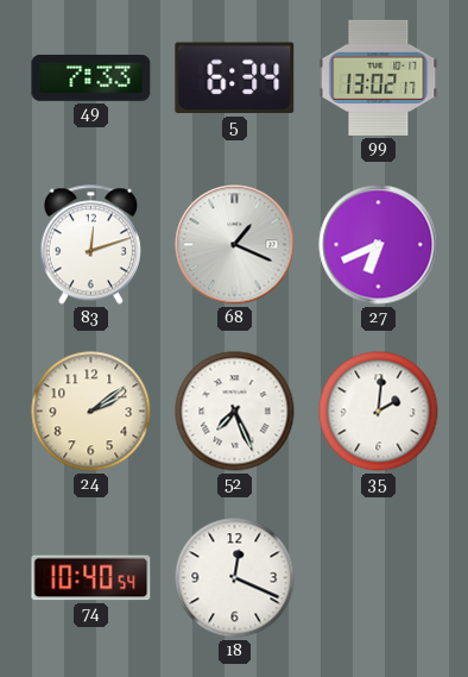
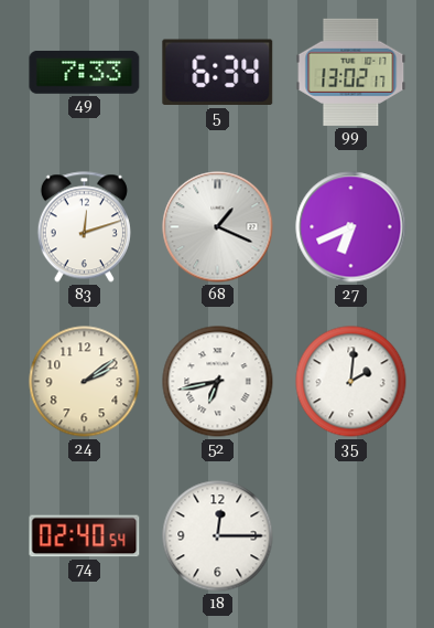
52: 7:26 -> 6:43 (218, 382)
74: 10:40 -> 02:40 (85, 536)
18: 12:19 -> 12:15 (218, 536)
